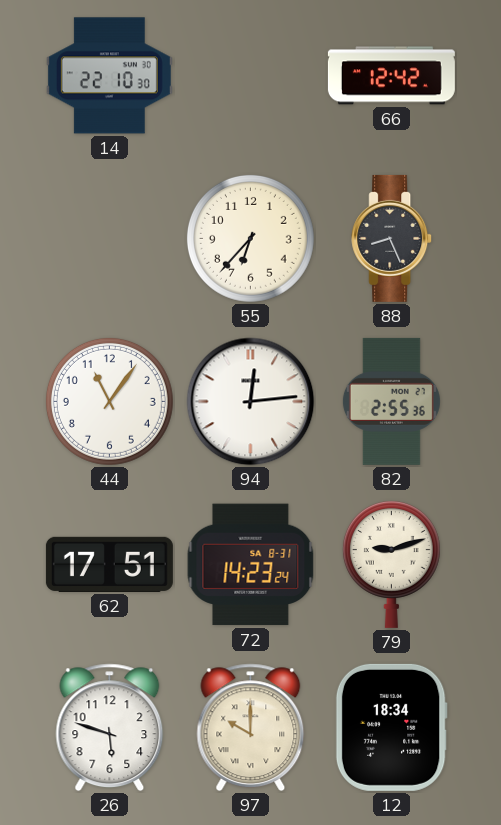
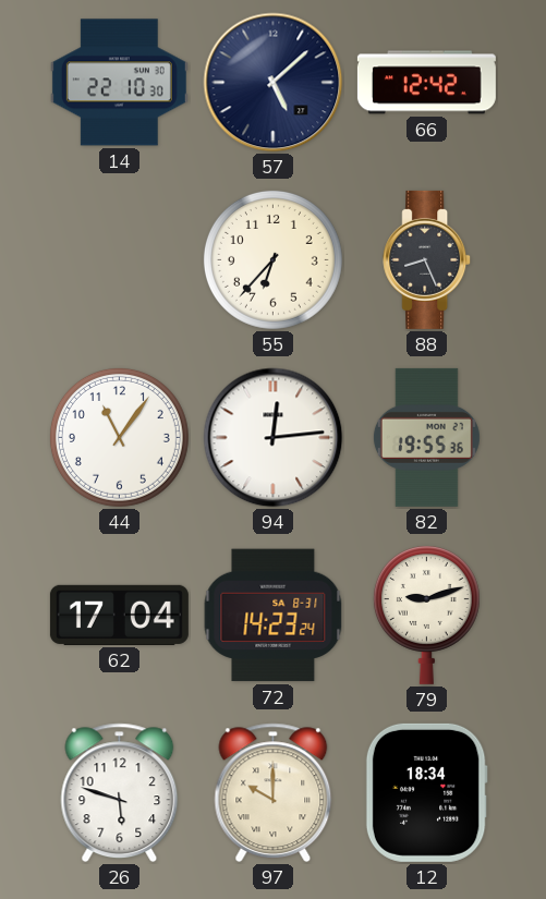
57: none -> 5:08 (274, 83)
82: 2:55 -> 19:55 (426, 437)
62: 17:51 -> 17:04 (119, 615)
